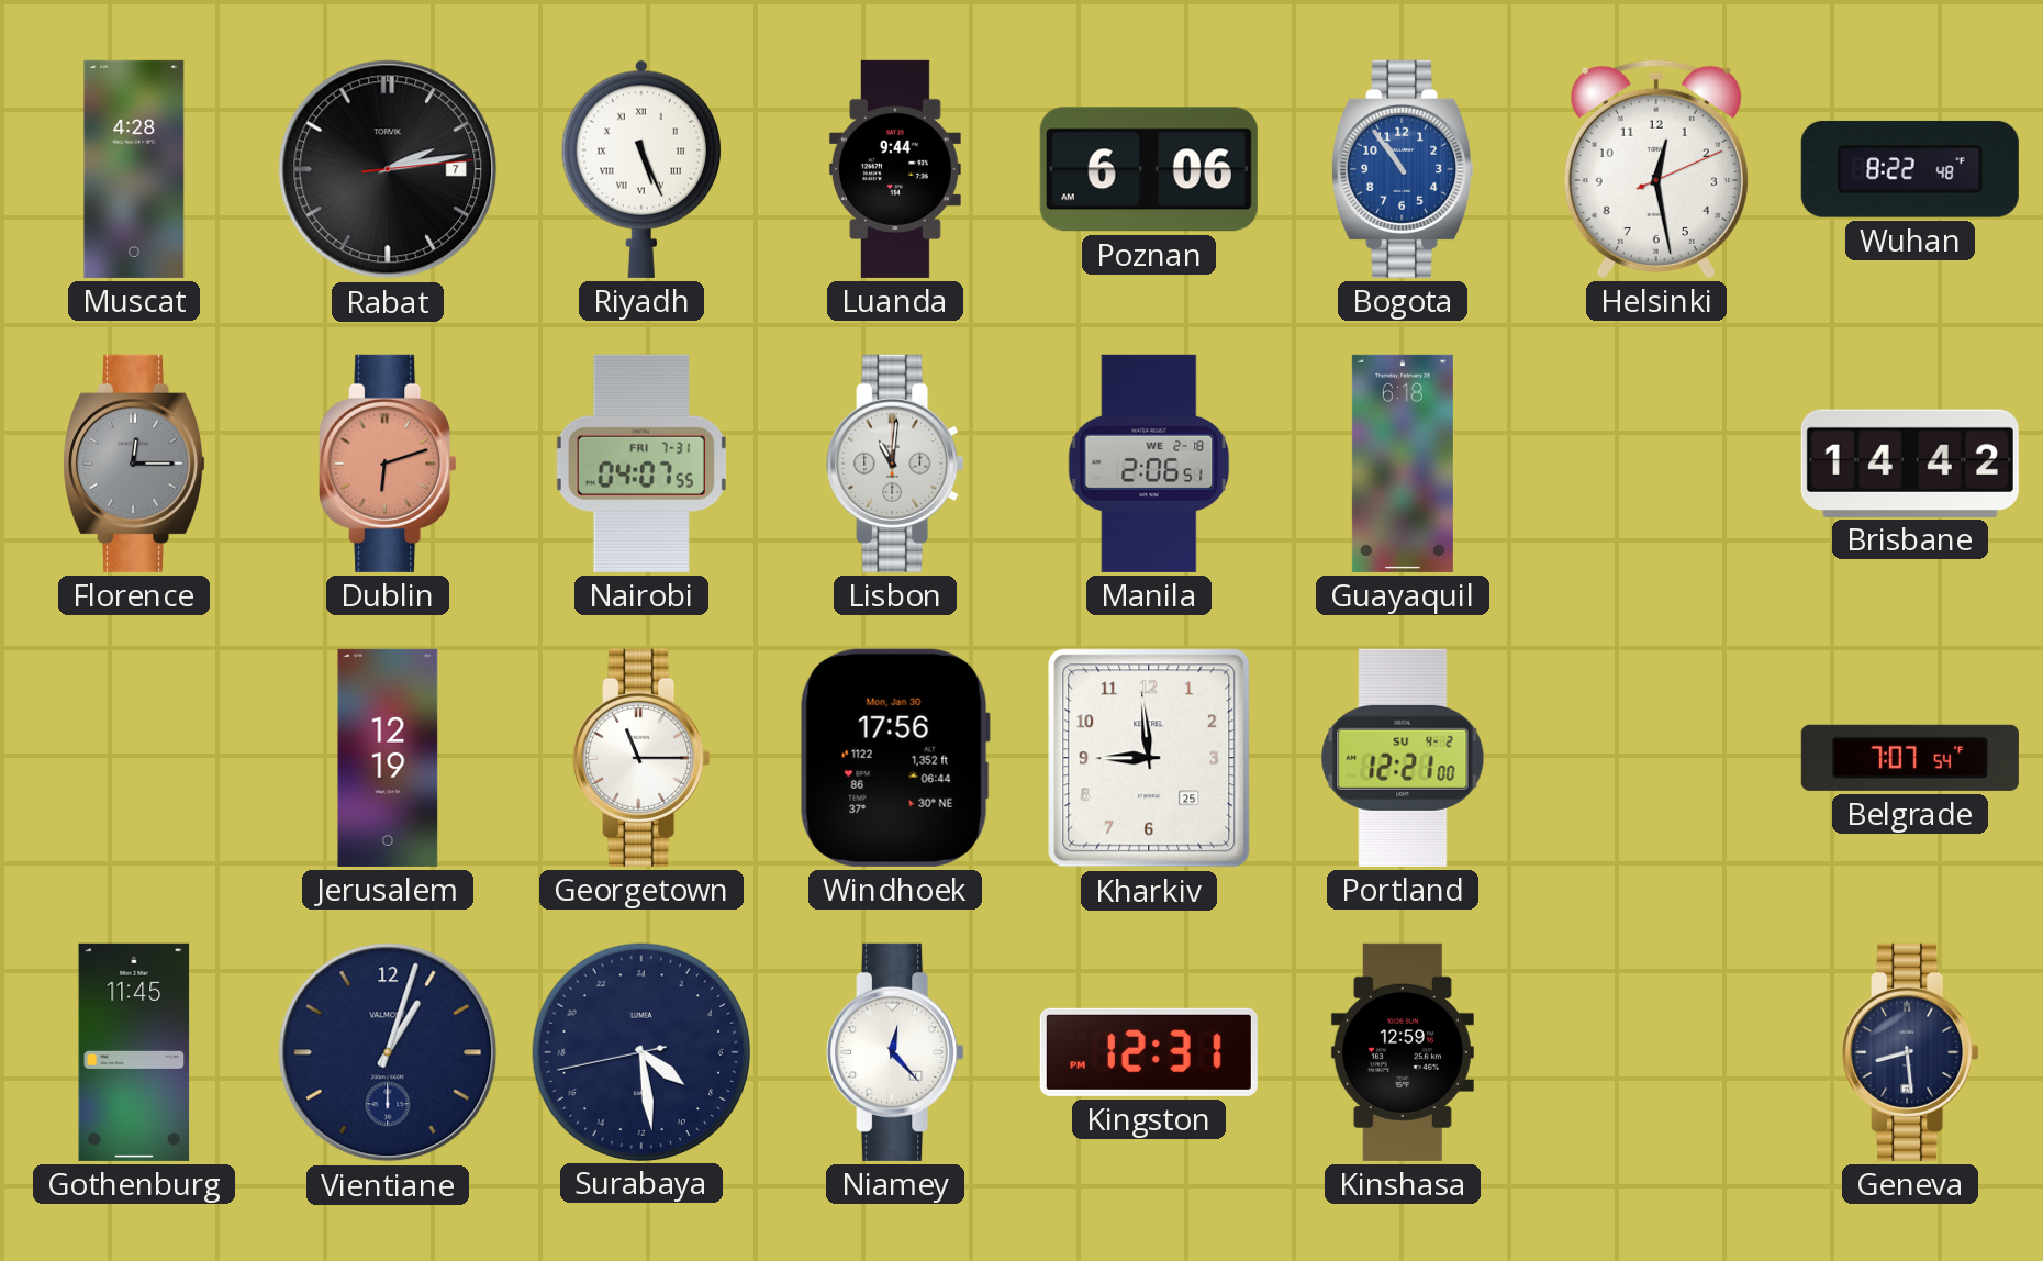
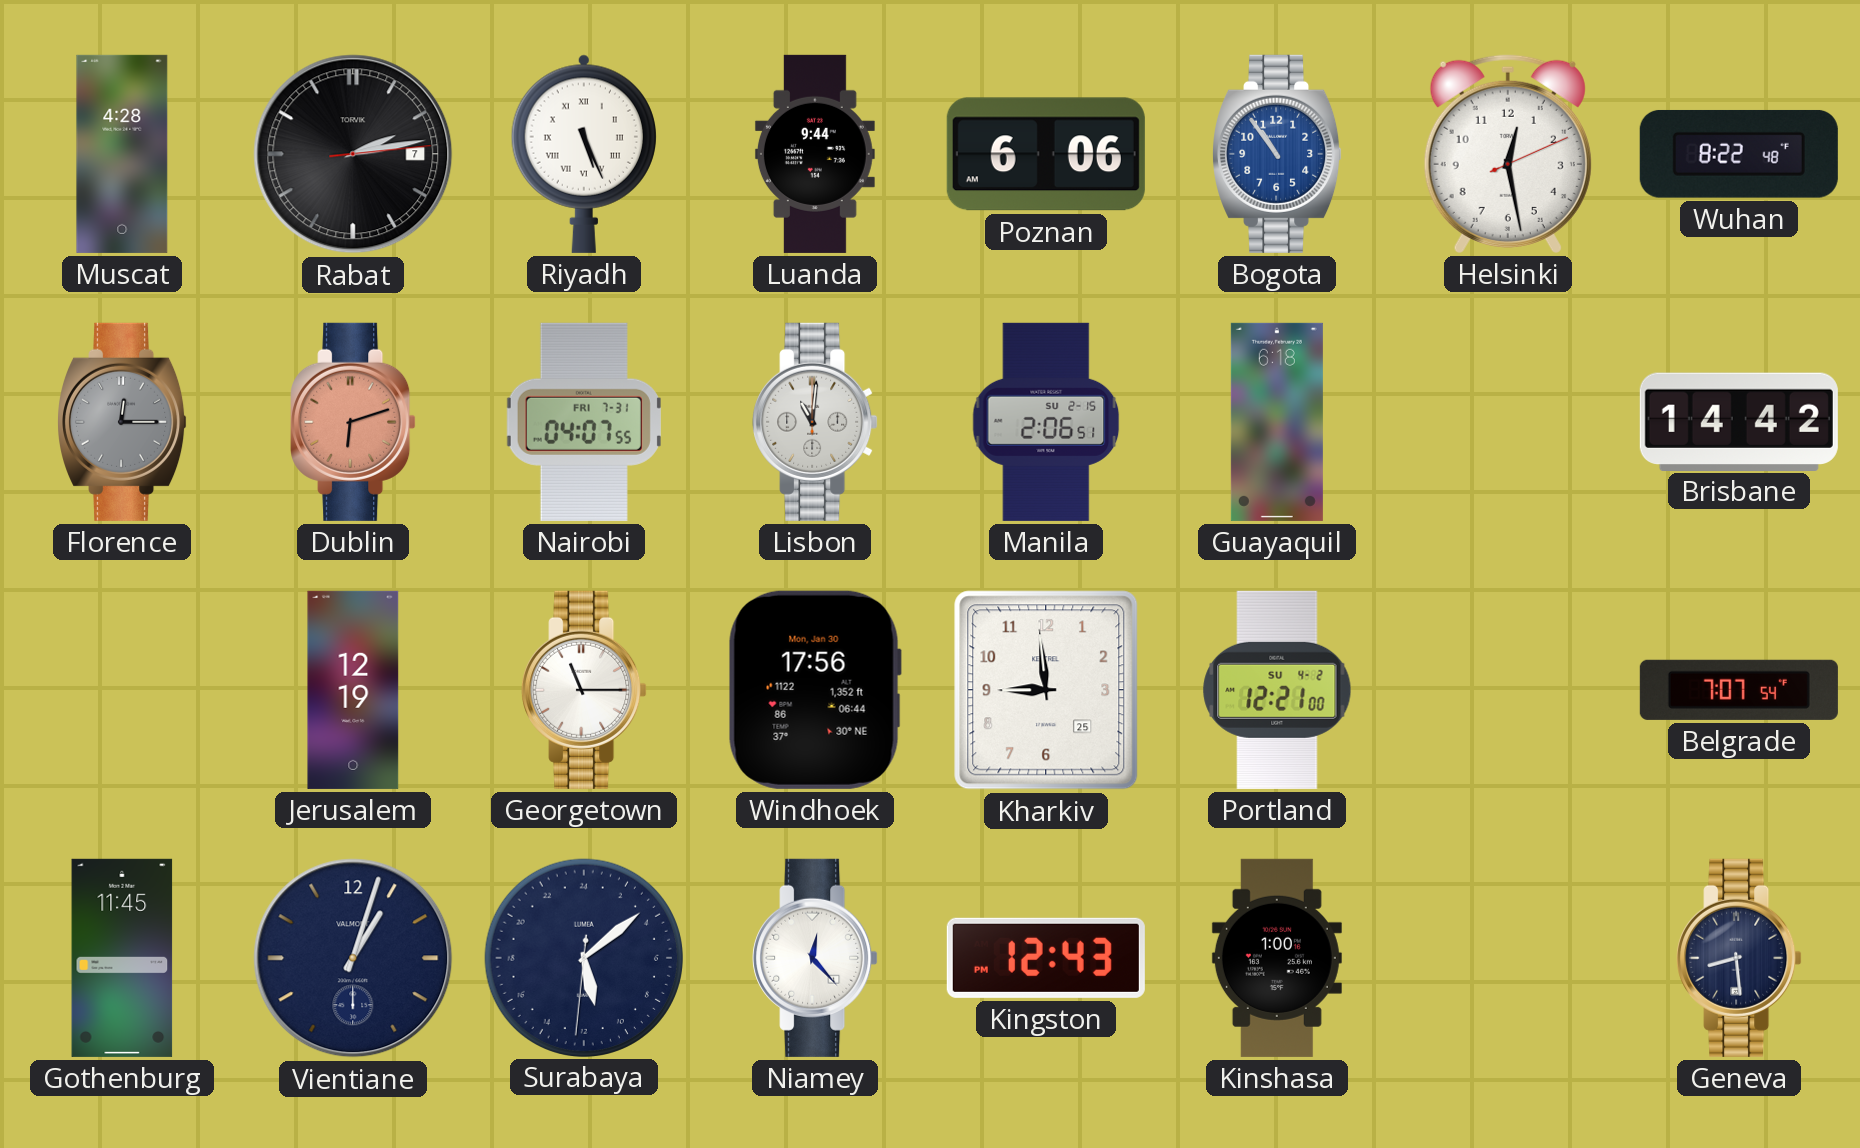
Manila date: WE 2-18 -> SU 2-15 (1046, 422)
Surabaya: 8:28 -> 11:08 (583, 957)
Kingston: 12:31 -> 12:43 (1046, 958)
Kinshasa: 12:59 -> 1:00 (1277, 958)
